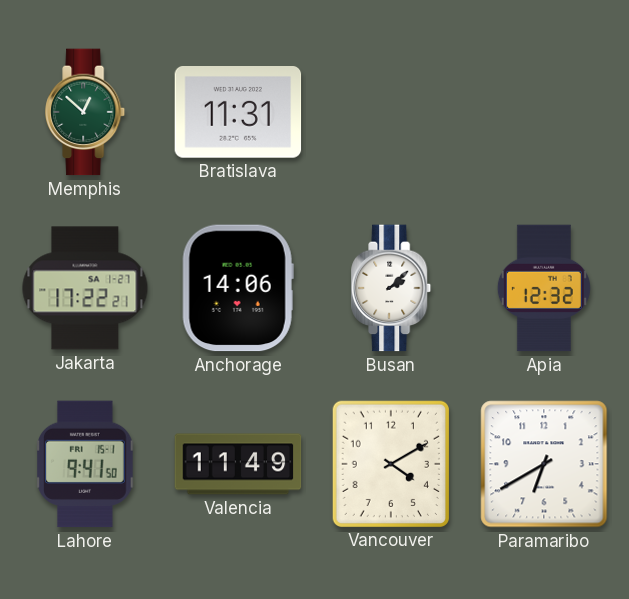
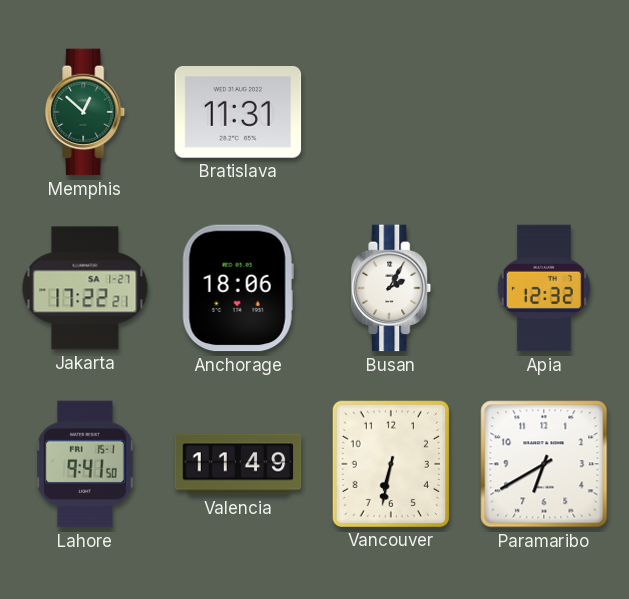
Anchorage: 14:06 -> 18:06 (238, 288)
Busan: 2:08 -> 2:05 (392, 288)
Vancouver: 4:10 -> 6:32 (391, 463)
